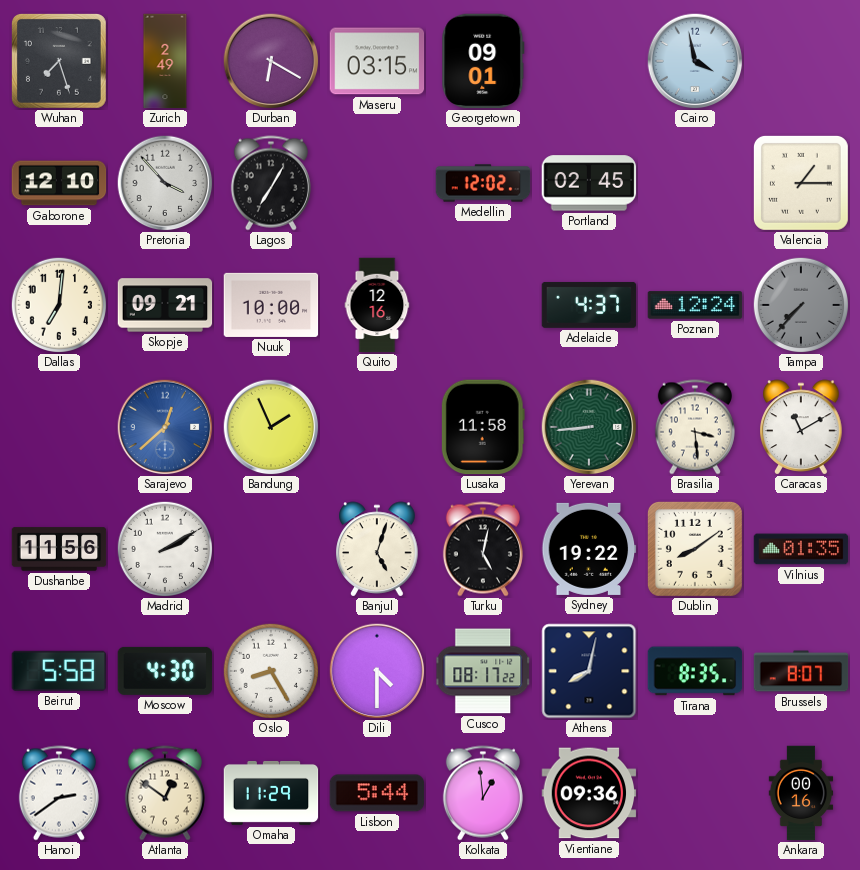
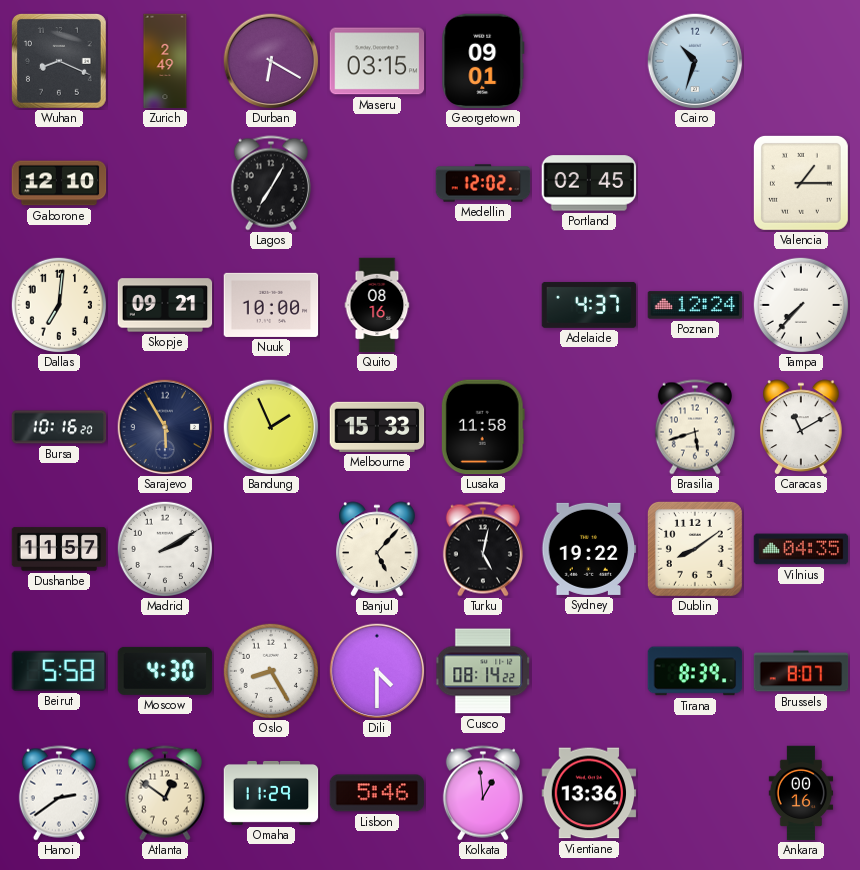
Wuhan: 7:27 -> 8:19 (59, 61)
Cairo: 3:58 -> 10:33 (695, 61)
Pretoria: 3:53 -> none (165, 183)
Quito: 12:16 -> 08:16 (377, 305)
Tampa dial: grey -> white (800, 304)
Bursa: none -> 10:16 (59, 427)
Sarajevo: 12:38 -> 5:55 (165, 427)
Sarajevo dial: blue -> navy (165, 427)
Melbourne: none -> 15:33 (377, 427)
Yerevan: 8:44 -> none (589, 427)
Brasilia: 3:29 -> 5:42 (695, 427)
Dushanbe: 11:56 -> 11:57 (59, 549)
Banjul: 5:03 -> 5:07 (377, 549)
Vilnius: 01:35 -> 04:35 (801, 549)
Cusco: 08:17 -> 08:14 (483, 671)
Athens: 8:02 -> none (589, 671)
Tirana: 8:35 -> 8:39 (695, 671)
Lisbon: 5:44 -> 5:46 (377, 793)
Vientiane: 09:36 -> 13:36 (589, 793)
